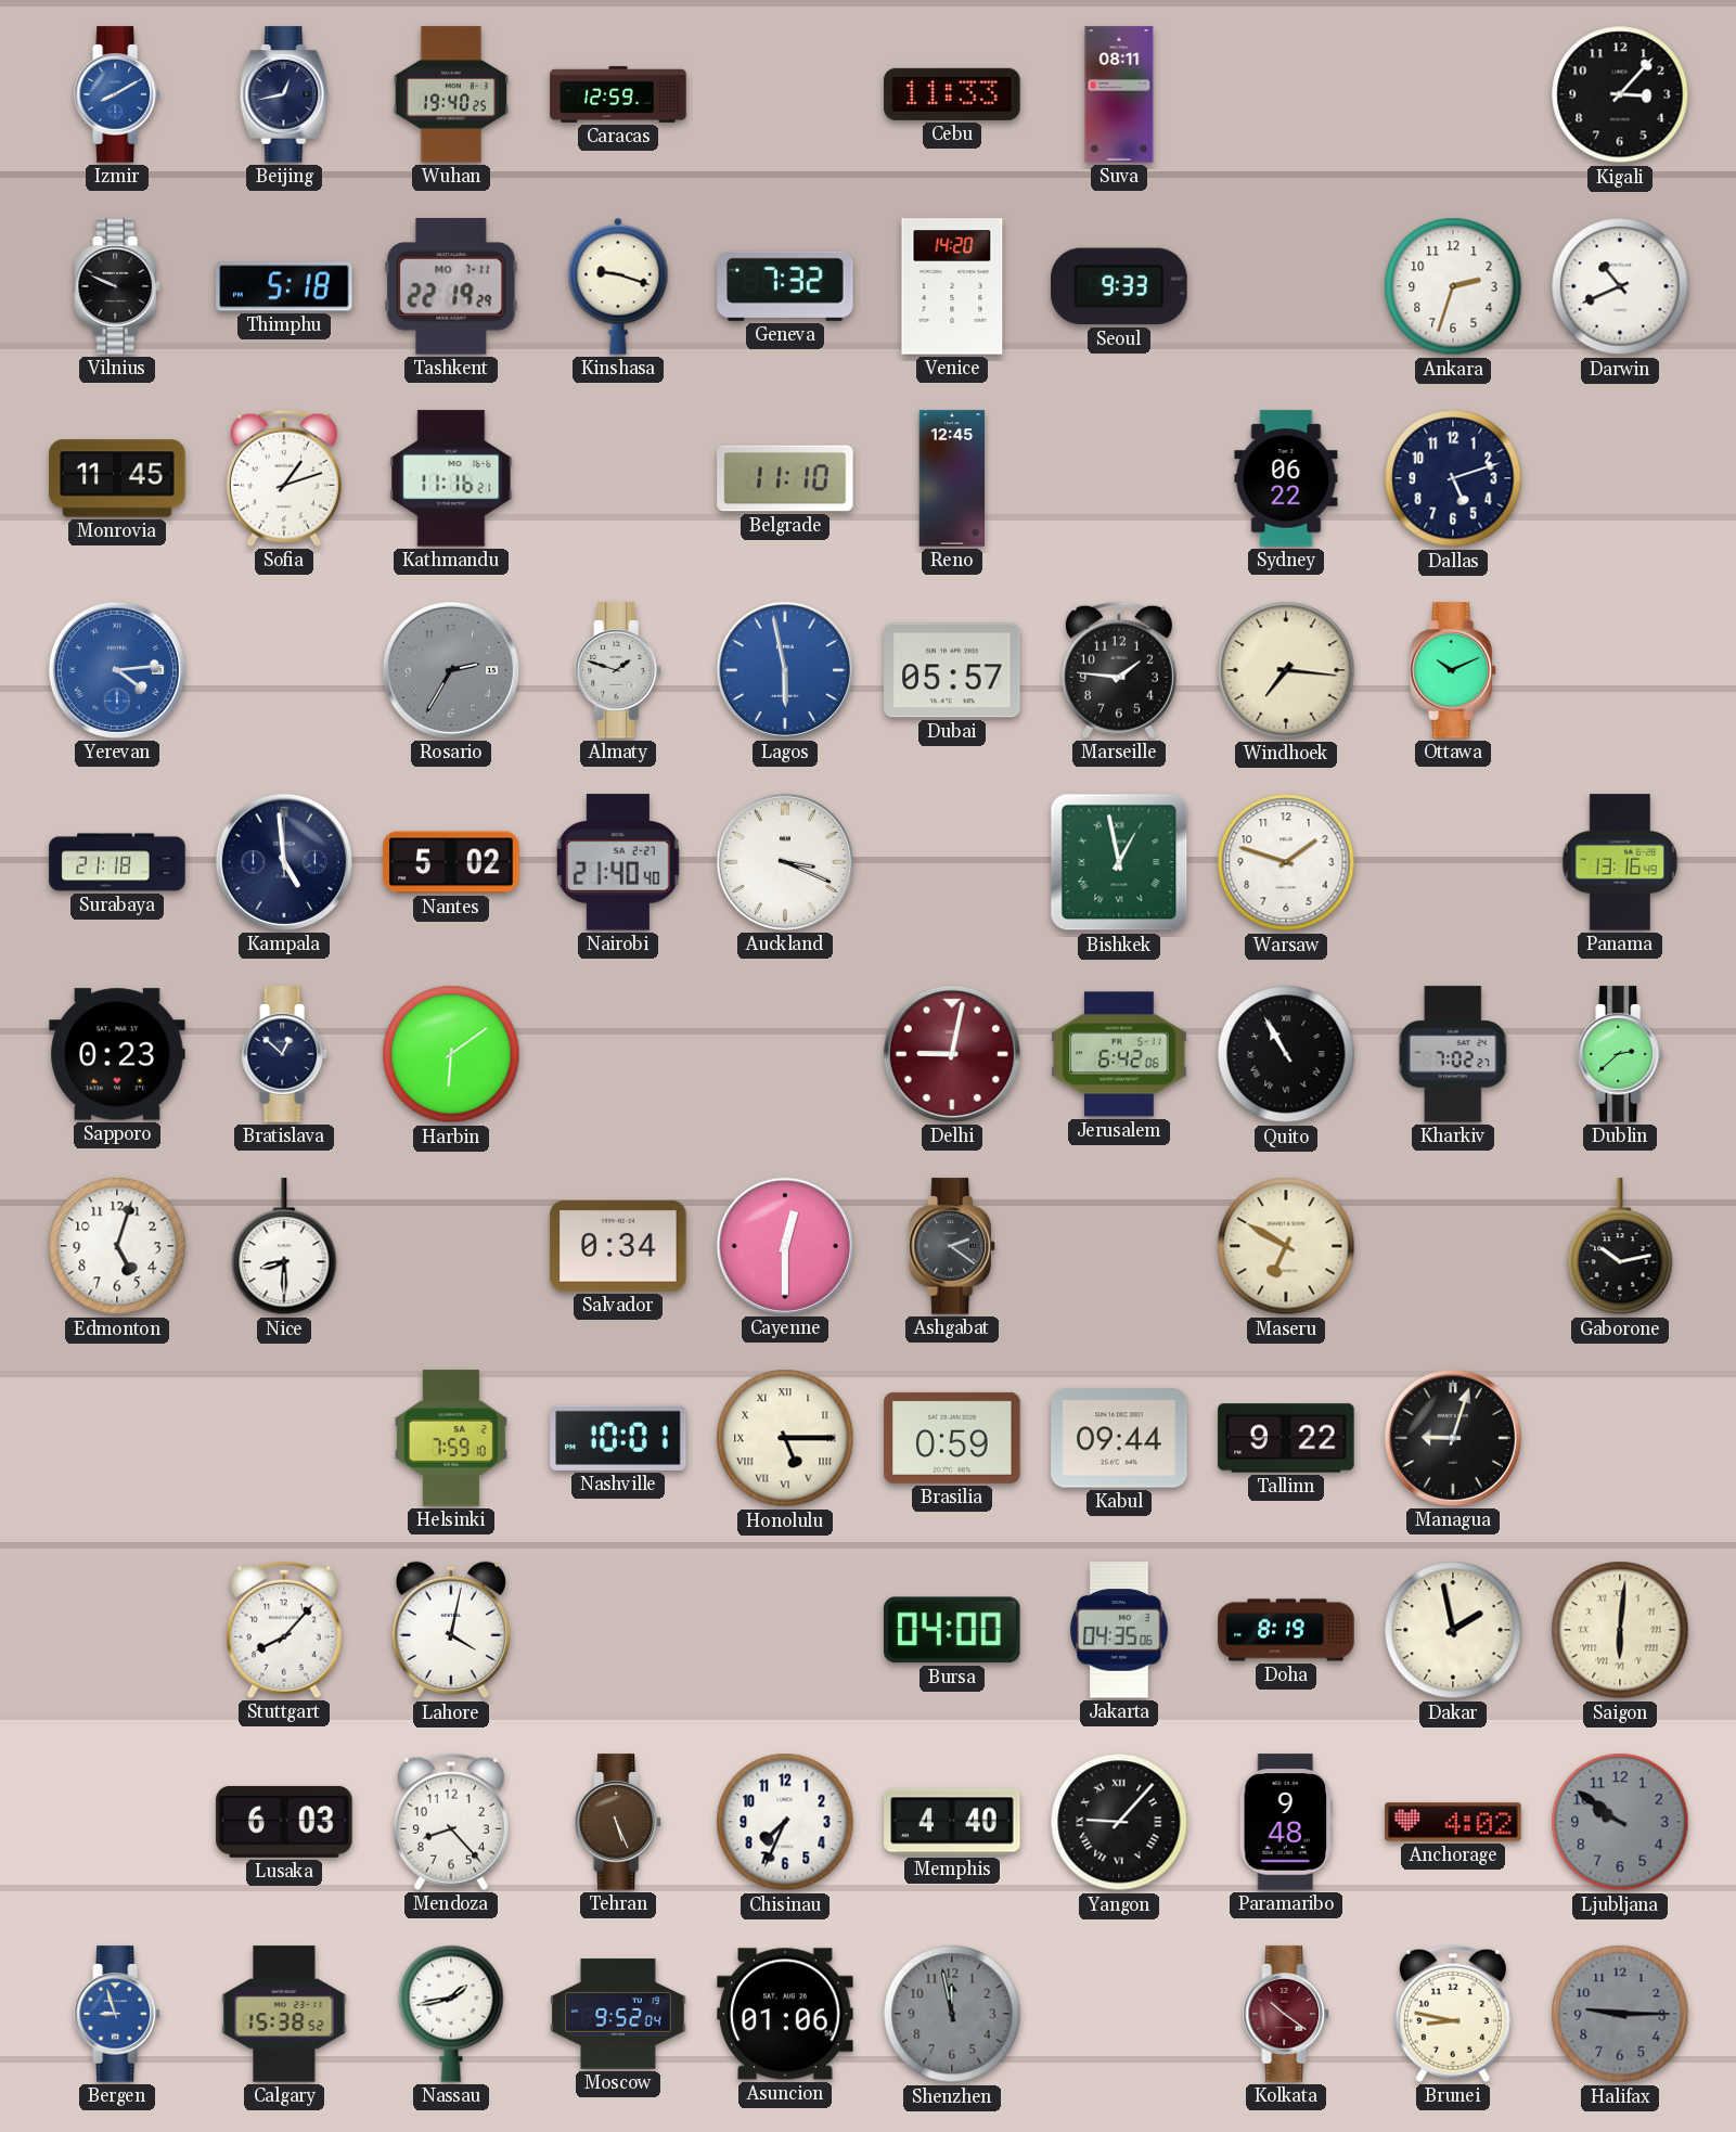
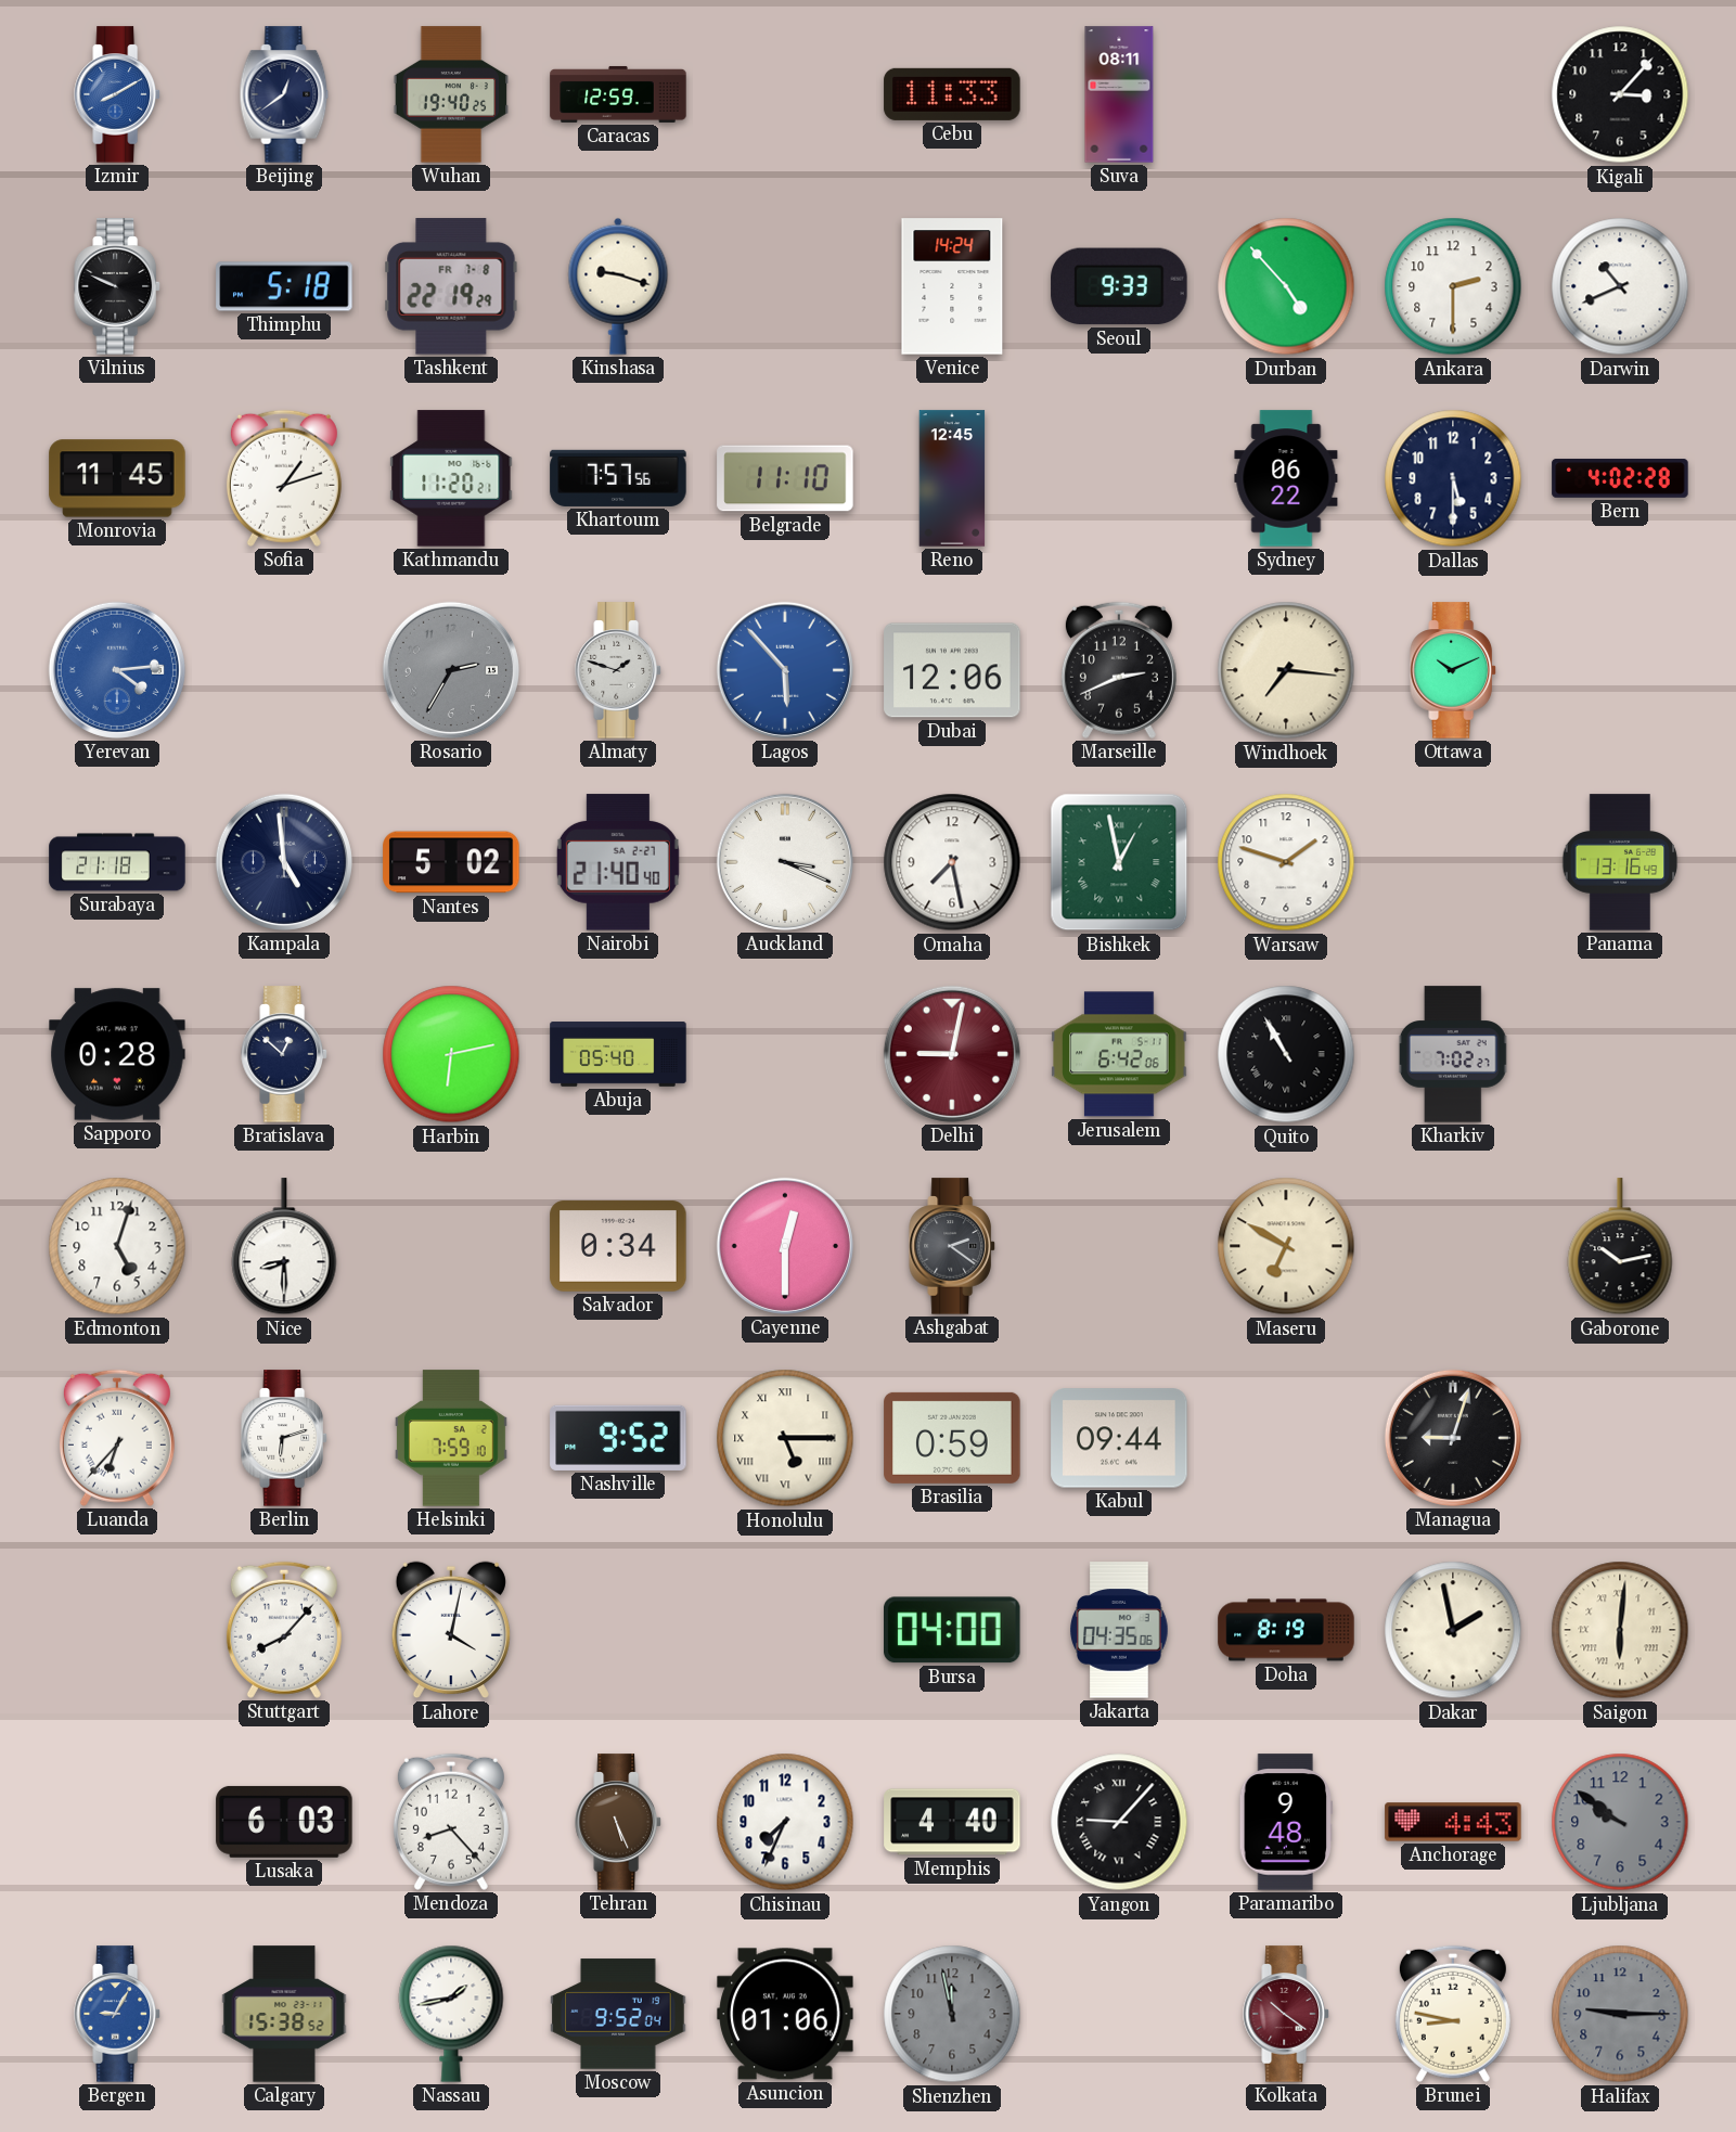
Beijing: 12:43 -> 12:39 (284, 94)
Tashkent date: MO 7-11 -> FR 7-8 (451, 286)
Geneva: 7:32 -> none (785, 286)
Venice: 14:20 -> 14:24 (952, 286)
Durban: none -> 4:53 (1286, 286)
Ankara: 2:33 -> 2:30 (1453, 286)
Kathmandu: 11:16 -> 11:20 (451, 478)
Khartoum: none -> 7:57 (618, 478)
Dallas: 5:12 -> 5:30 (1453, 478)
Bern: none -> 4:02 (1620, 478)
Lagos: 5:58 -> 5:53 (785, 670)
Dubai: 05:57 -> 12:06 (952, 670)
Marseille: 1:46 -> 2:41 (1119, 670)
Omaha: none -> 7:28 (952, 862)
Sapporo: 0:23 -> 0:28 (117, 1054)
Harbin: 6:09 -> 6:13 (451, 1054)
Abuja: none -> 05:40 (618, 1054)
Dublin: 2:38 -> none (1620, 1054)
Luanda: none -> 6:37 (117, 1438)
Berlin: none -> 6:12 (284, 1438)
Nashville: 10:01 -> 9:52 (618, 1438)
Tallinn: 9:22 -> none (1286, 1438)
Anchorage: 4:02 -> 4:43 (1453, 1822)
Bergen: 8:57 -> 9:05 (117, 2014)
